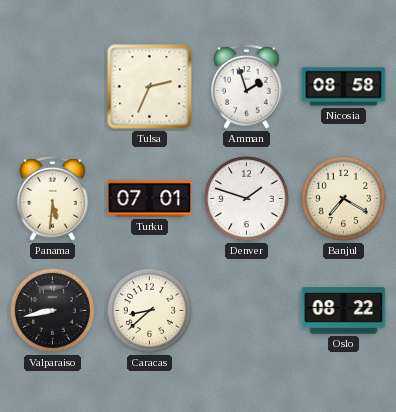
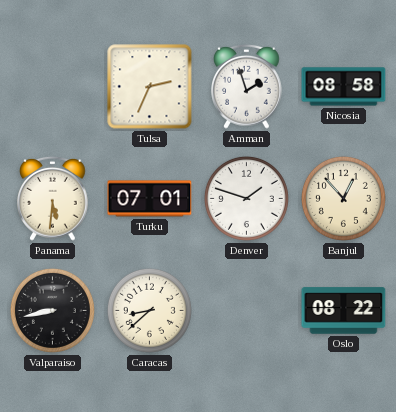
Banjul: 7:20 -> 12:53 (343, 198)
